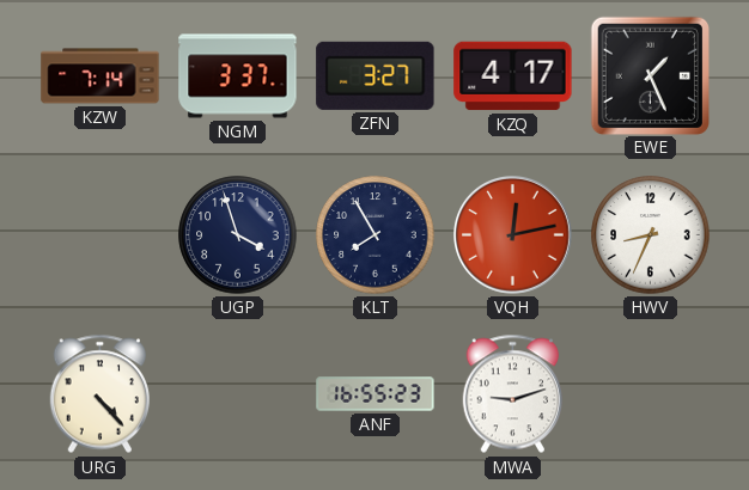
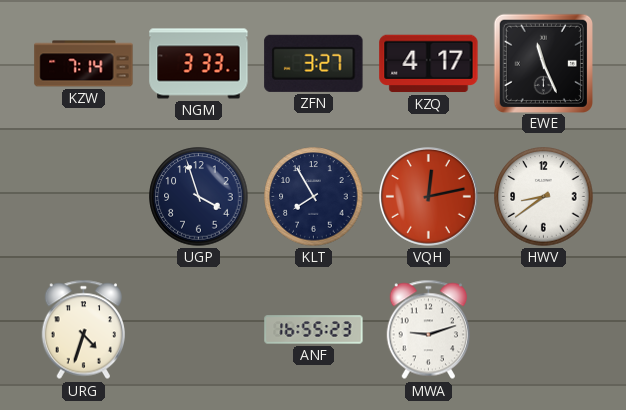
NGM: 3:37 -> 3:33 (199, 64)
EWE: 1:26 -> 11:26 (543, 63)
HWV: 8:34 -> 8:39 (544, 197)
URG: 4:23 -> 4:33 (83, 330)
